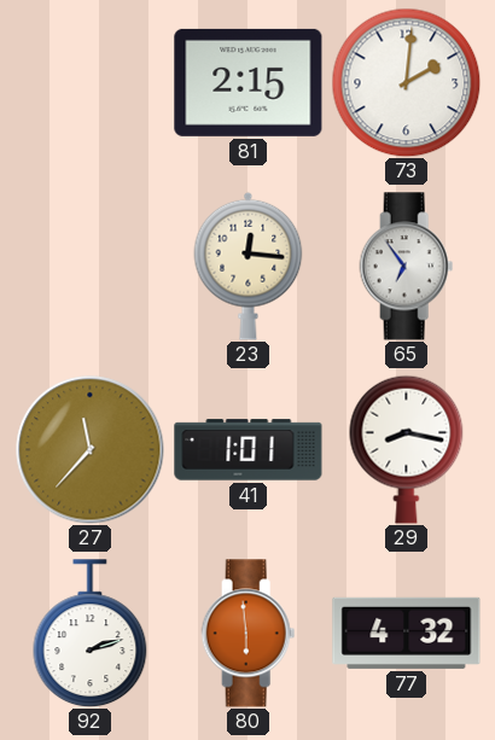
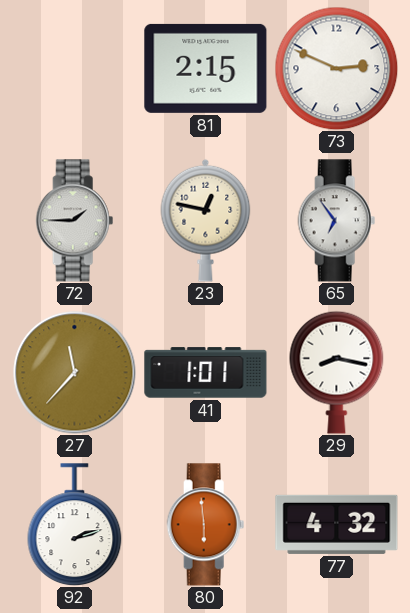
73: 2:01 -> 2:49 (336, 68)
72: none -> 1:45 (75, 221)
23: 12:16 -> 12:47 (206, 220)
